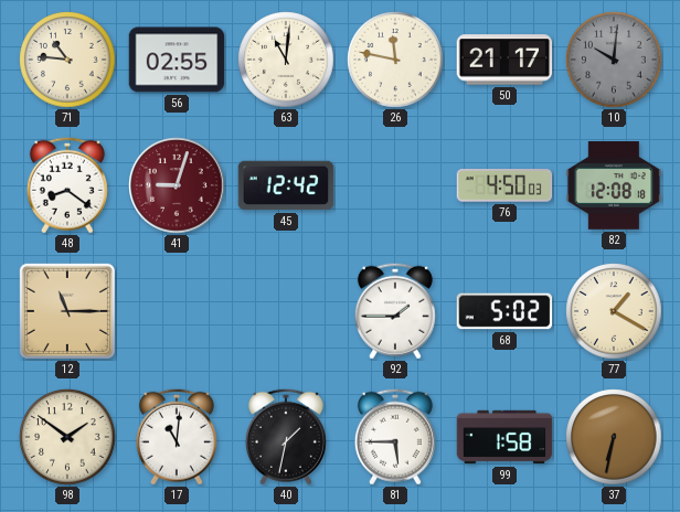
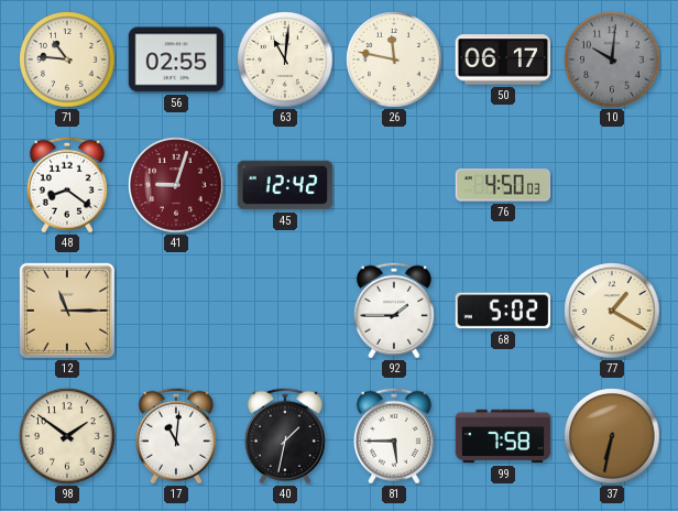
50: 21:17 -> 06:17 (503, 59)
82: 12:08 -> none (614, 185)
99: 1:58 -> 7:58 (503, 436)
